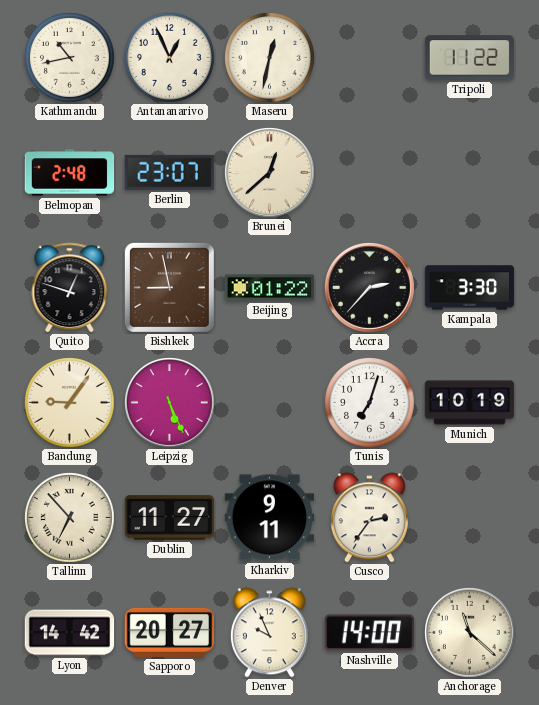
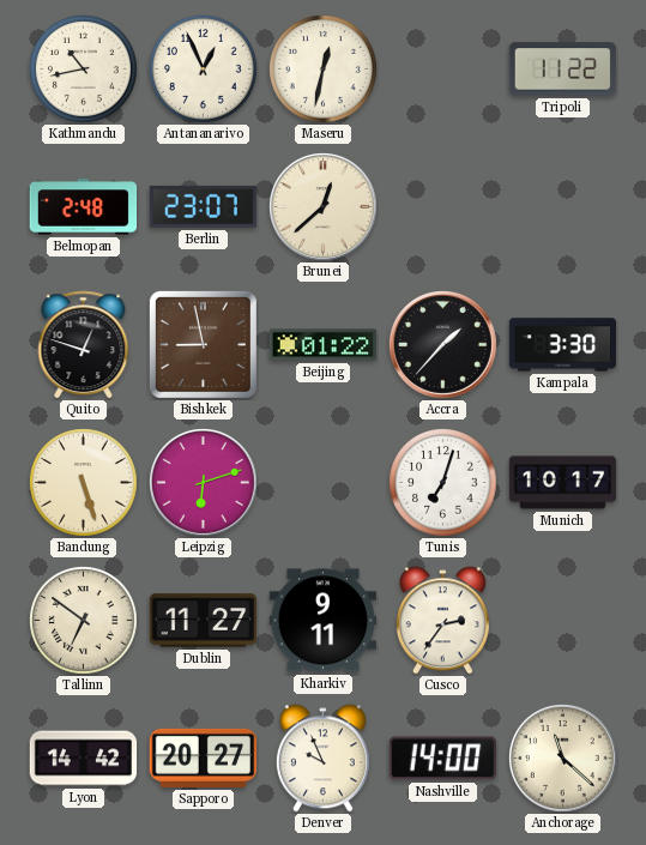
Accra: 2:37 -> 1:37 (443, 345)
Bandung: 9:06 -> 5:27 (84, 483)
Leipzig: 5:26 -> 6:12 (204, 483)
Munich: 10:19 -> 10:17 (563, 483)
Tallinn: 6:53 -> 6:51 (84, 621)
